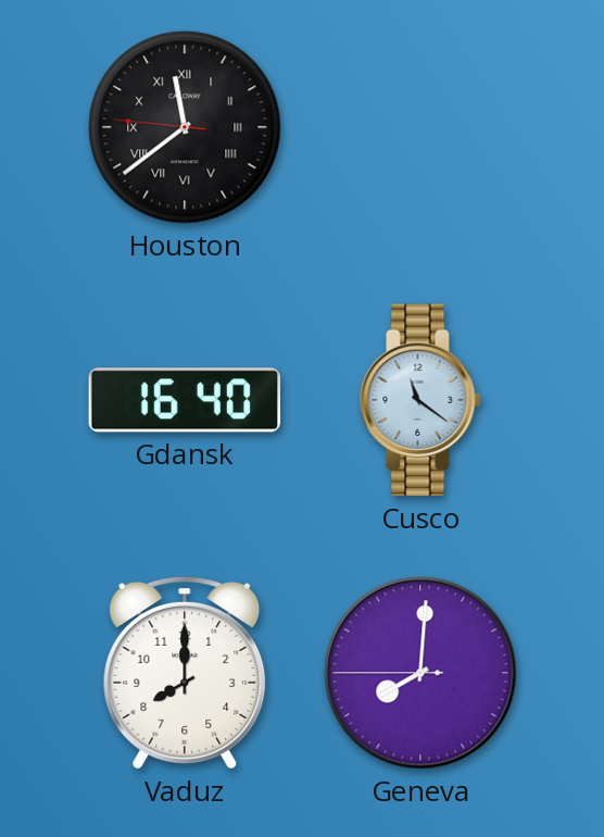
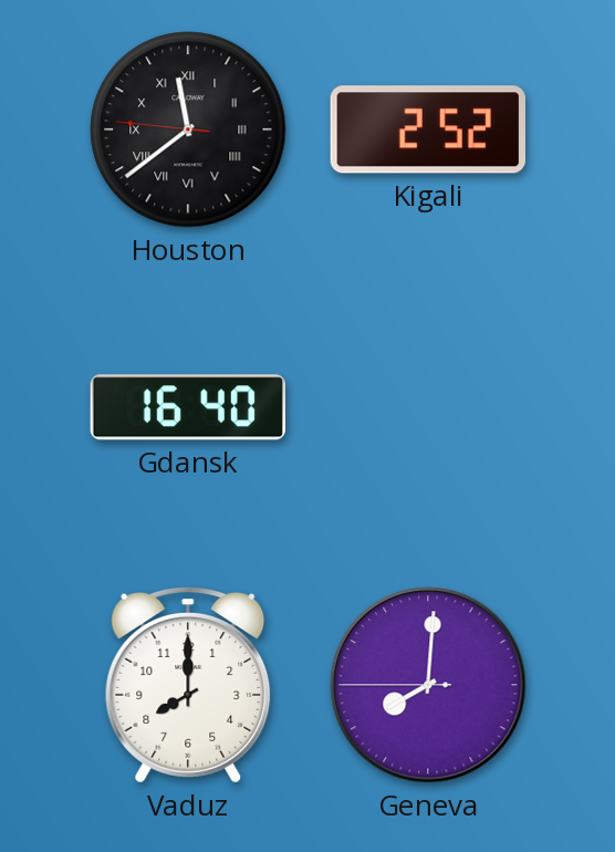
Kigali: none -> 2:52 (427, 129)
Cusco: 11:21 -> none (420, 400)
